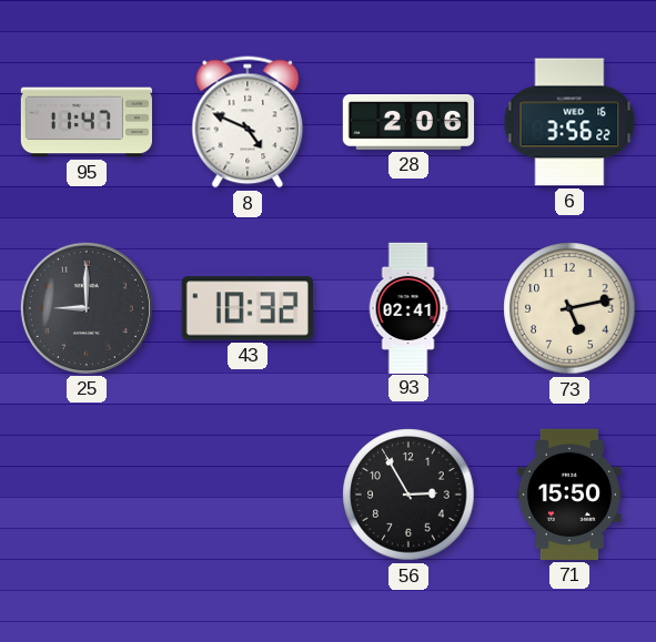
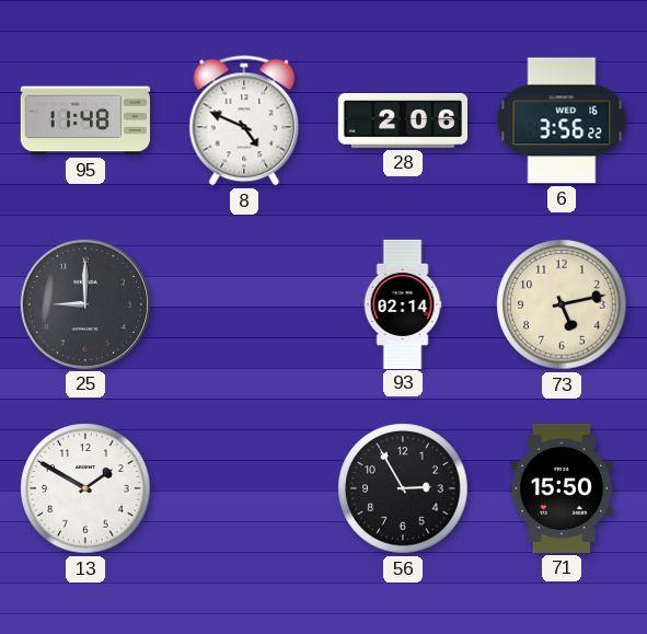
95: 11:47 -> 11:48 (84, 120)
43: 10:32 -> none (248, 308)
93: 02:41 -> 02:14 (403, 303)
13: none -> 1:50 (85, 488)
